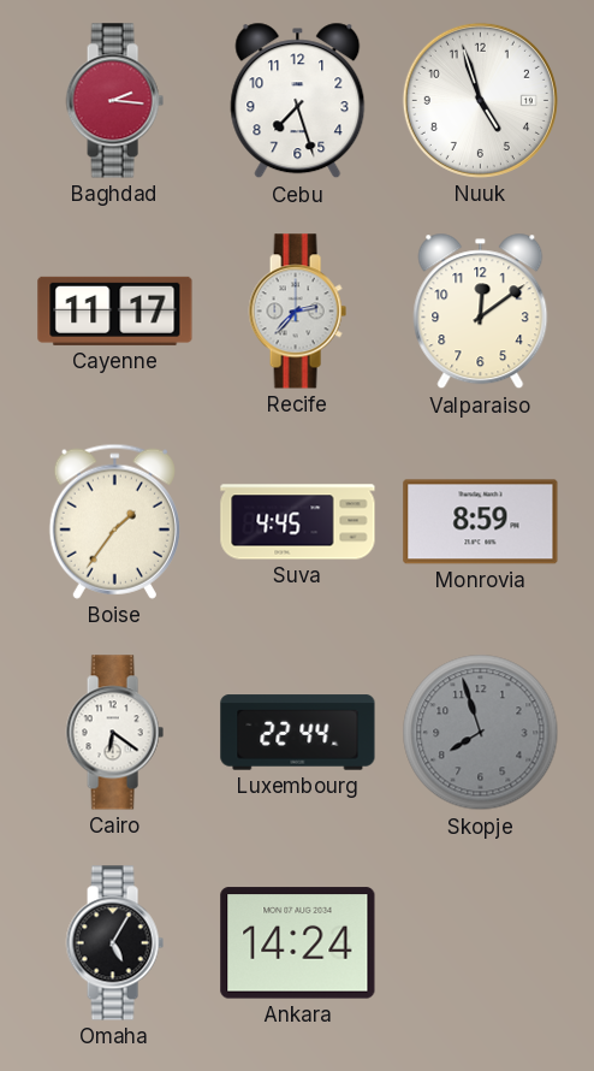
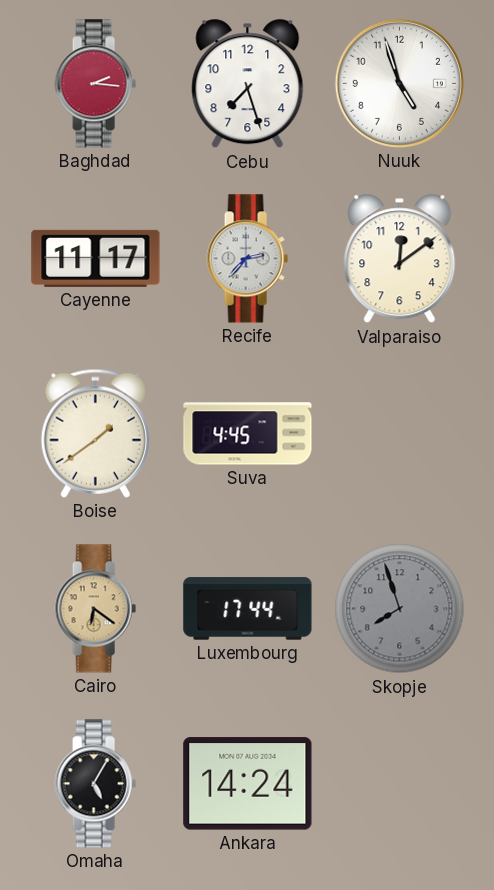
Boise: 1:36 -> 1:39 (95, 433)
Monrovia: 8:59 -> none (481, 522)
Cairo dial: white -> champagne (95, 609)
Luxembourg: 22:44 -> 17:44 (248, 609)
